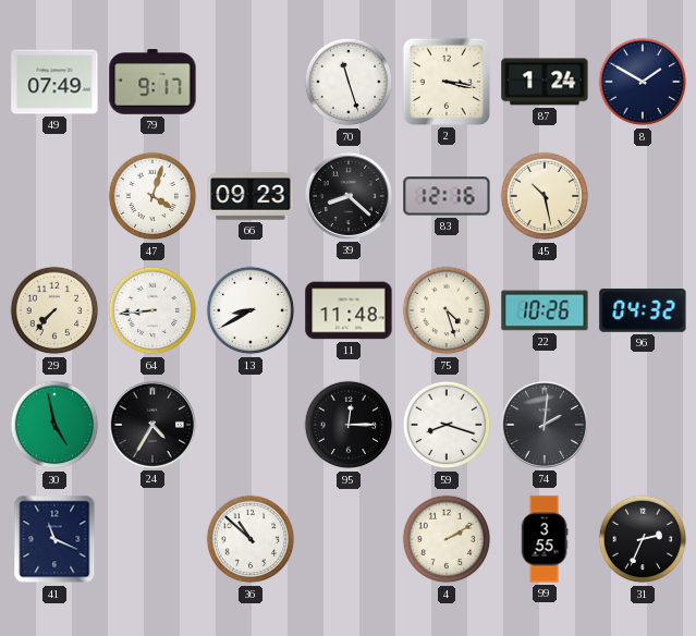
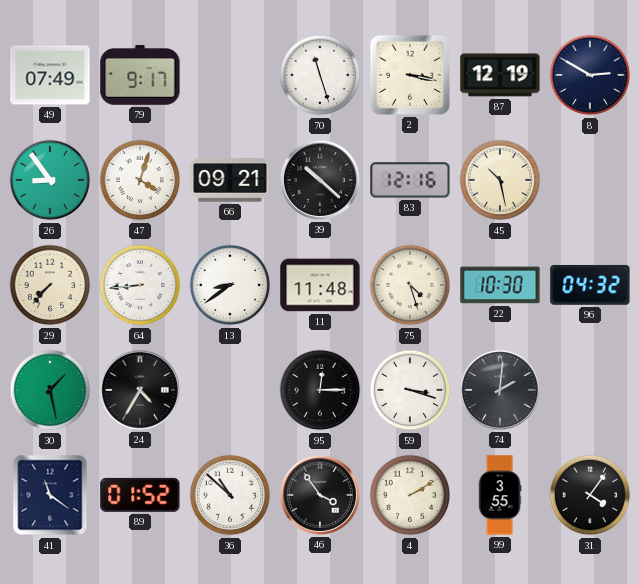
87: 1:24 -> 12:19 (500, 75)
8: 1:50 -> 2:50 (590, 75)
26: none -> 8:54 (50, 180)
66: 09:23 -> 09:21 (230, 180)
39: 8:22 -> 10:22 (320, 180)
13: 8:40 -> 8:39 (230, 285)
22: 10:26 -> 10:30 (500, 285)
30: 4:58 -> 1:28 (50, 390)
59: 8:18 -> 3:18 (410, 390)
41: 11:19 -> 11:21 (50, 495)
89: none -> 01:52 (140, 495)
46: none -> 3:54 (320, 495)
31: 2:34 -> 4:06 (590, 495)
